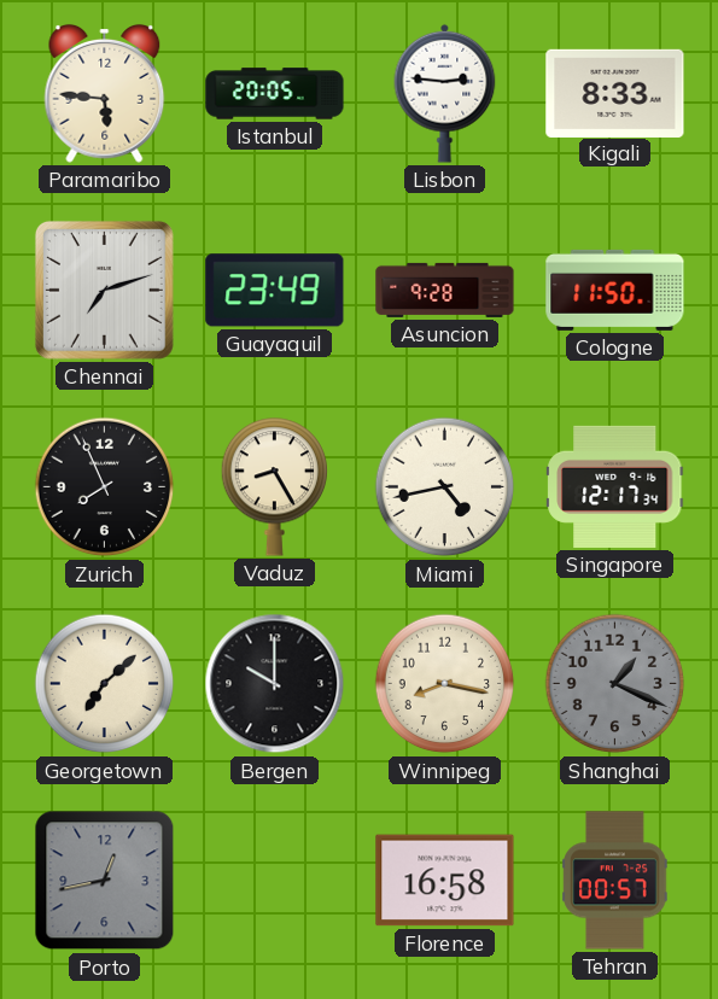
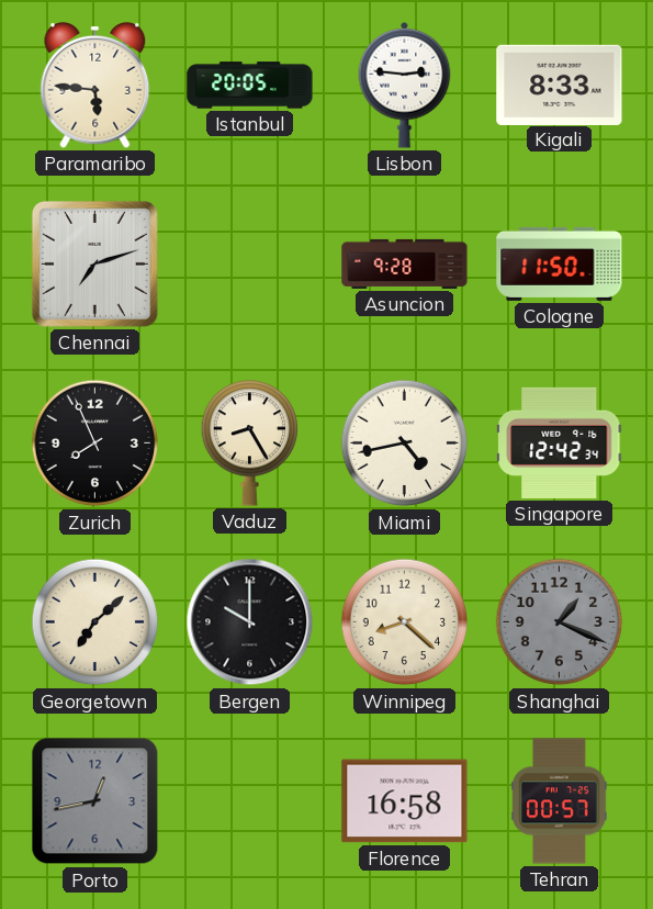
Guayaquil: 23:49 -> none (275, 291)
Singapore: 12:17 -> 12:42 (560, 442)
Winnipeg: 8:17 -> 8:22 (405, 622)
